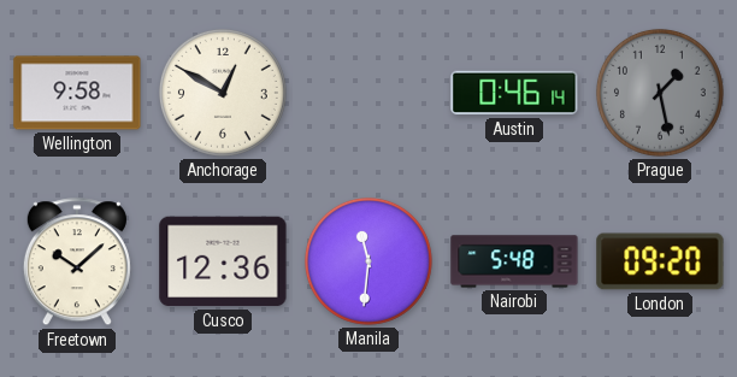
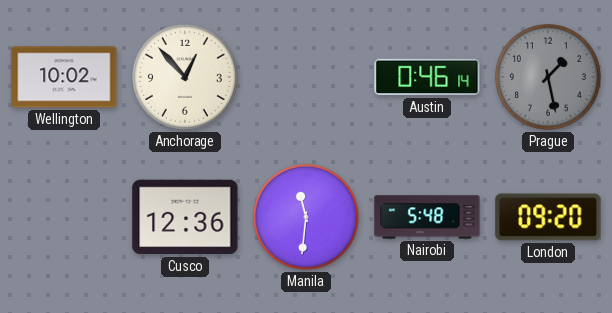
Wellington: 9:58 -> 10:02 (64, 77)
Anchorage: 12:50 -> 12:53 (185, 77)
Freetown: 10:08 -> none (77, 263)
